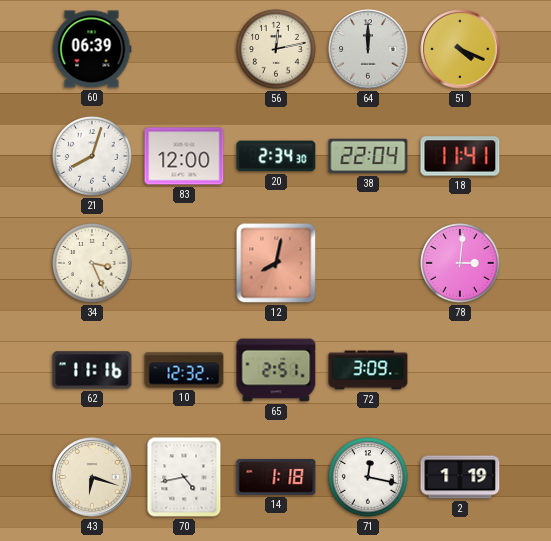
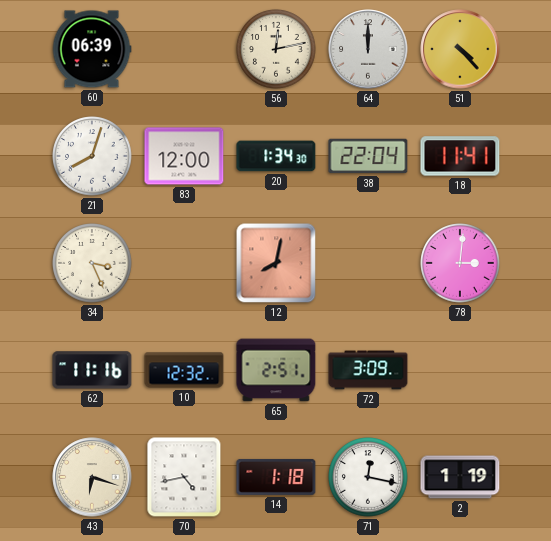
51: 4:19 -> 4:23 (460, 49)
20: 2:34 -> 1:34 (276, 156)
